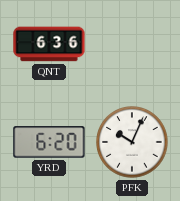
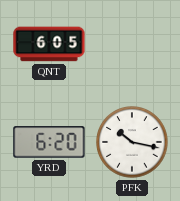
QNT: 6:36 -> 6:05 (49, 44)
PFK: 10:04 -> 10:17 (132, 142)
